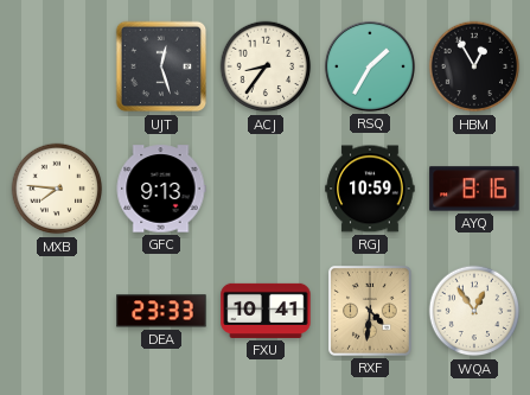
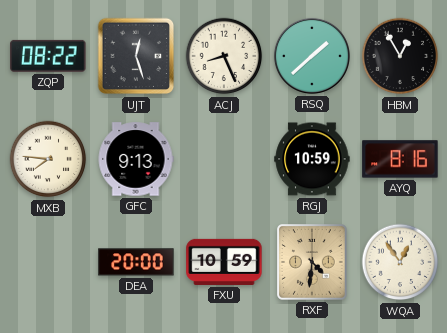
ZQP: none -> 08:22 (48, 56)
ACJ: 8:36 -> 8:26 (224, 56)
RSQ: 1:35 -> 1:38 (312, 56)
DEA: 23:33 -> 20:00 (136, 262)
FXU: 10:41 -> 10:59 (224, 262)
